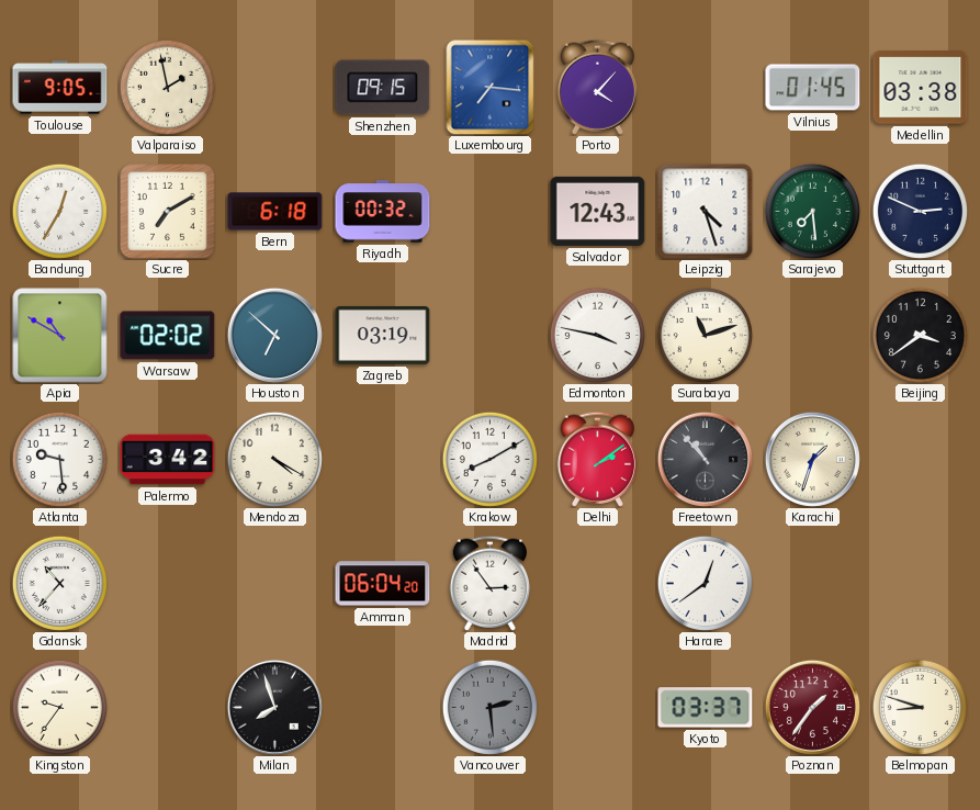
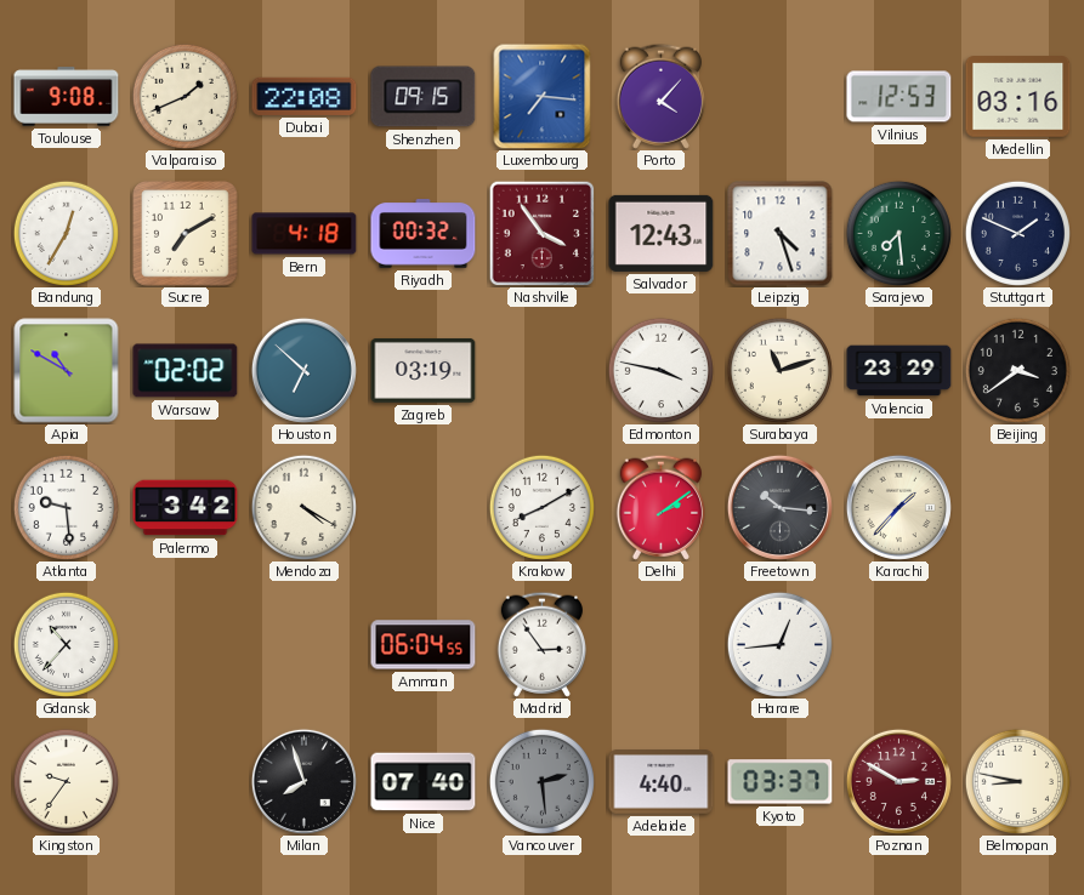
Toulouse: 9:05 -> 9:08 (67, 97)
Valparaiso: 1:58 -> 1:41 (185, 96)
Dubai: none -> 22:08 (305, 96)
Vilnius: 01:45 -> 12:53 (899, 97)
Medellin: 03:38 -> 03:16 (1018, 97)
Bern: 6:18 -> 4:18 (305, 234)
Nashville: none -> 3:54 (541, 233)
Stuttgart: 2:49 -> 1:49 (1017, 233)
Valencia: none -> 23:29 (899, 371)
Freetown: 10:53 -> 10:16 (779, 507)
Karachi: 1:33 -> 1:37 (898, 507)
Amman: 06:04:20 -> 06:04:55 (424, 645)
Harare: 12:39 -> 12:44 (779, 644)
Nice: none -> 07:40 (424, 782)
Adelaide: none -> 4:40 (662, 782)
Poznan: 1:36 -> 2:50 (898, 781)
Belmopan: 8:48 -> 8:47 (1017, 781)
